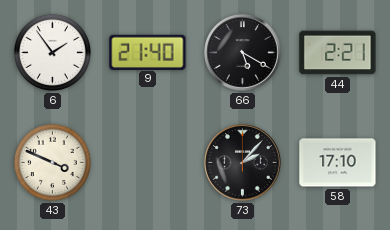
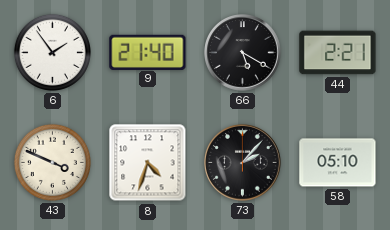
8: none -> 4:33 (148, 163)
58: 17:10 -> 05:10 (338, 163)
